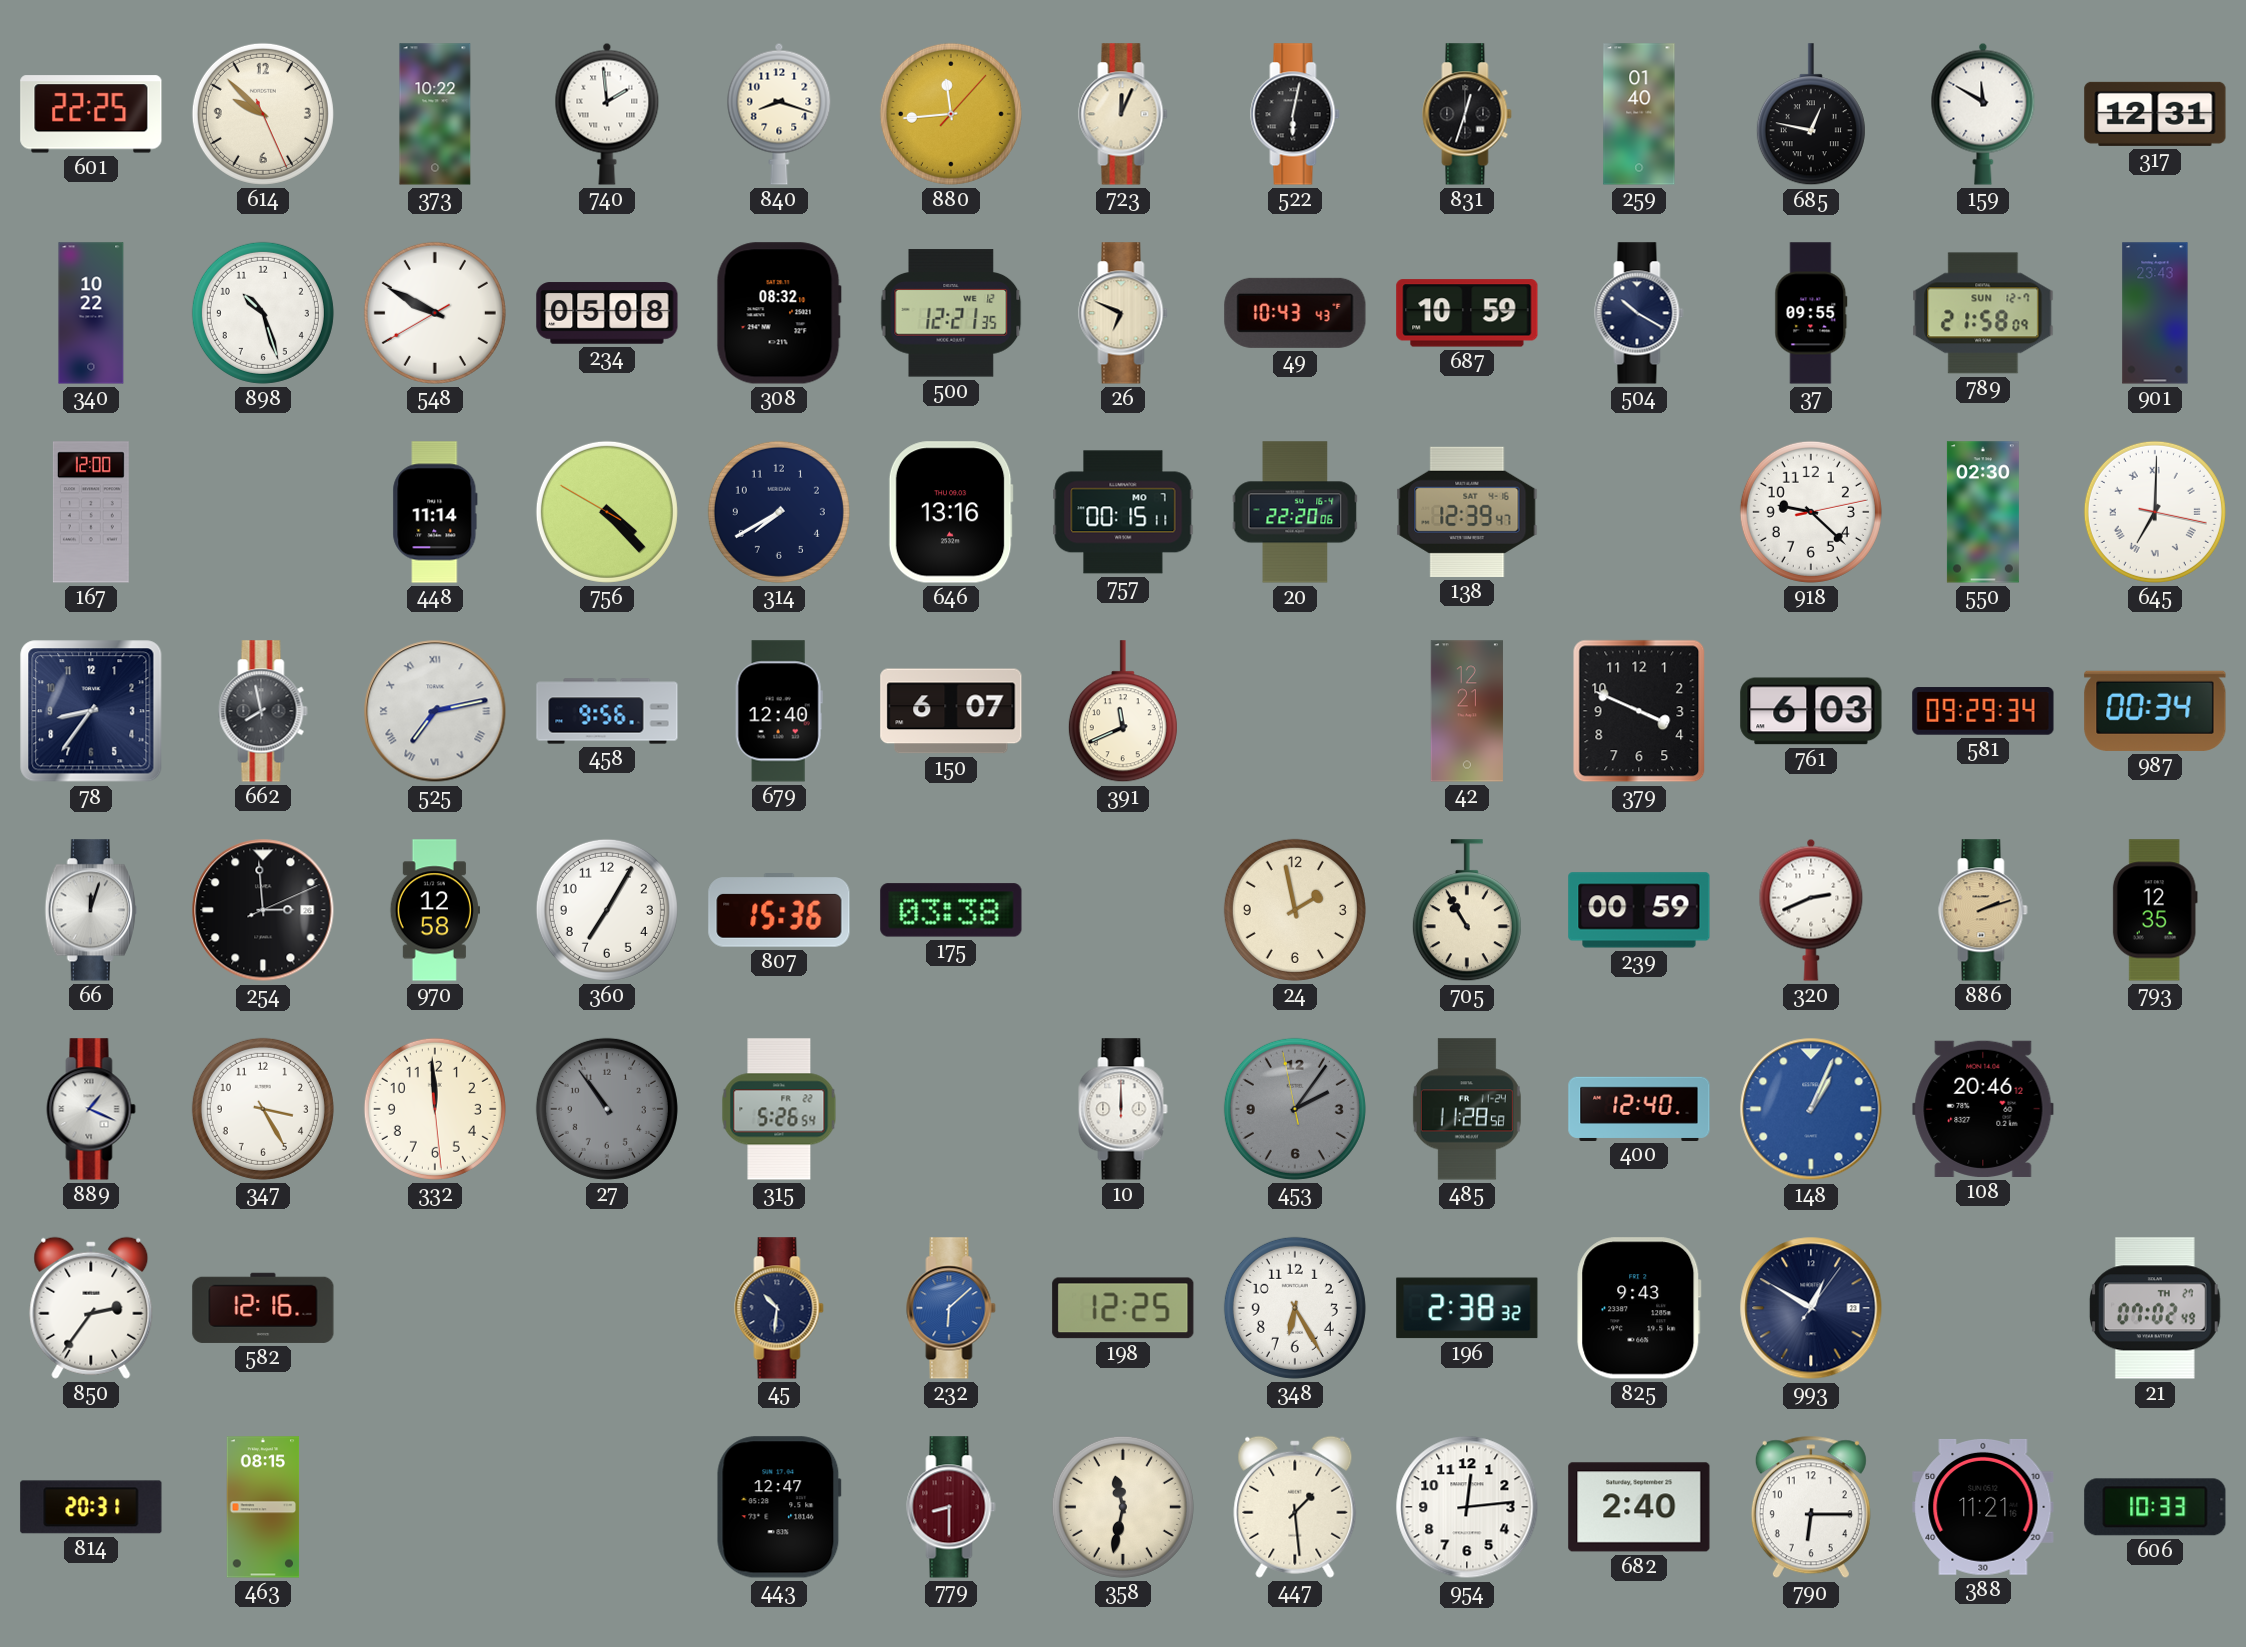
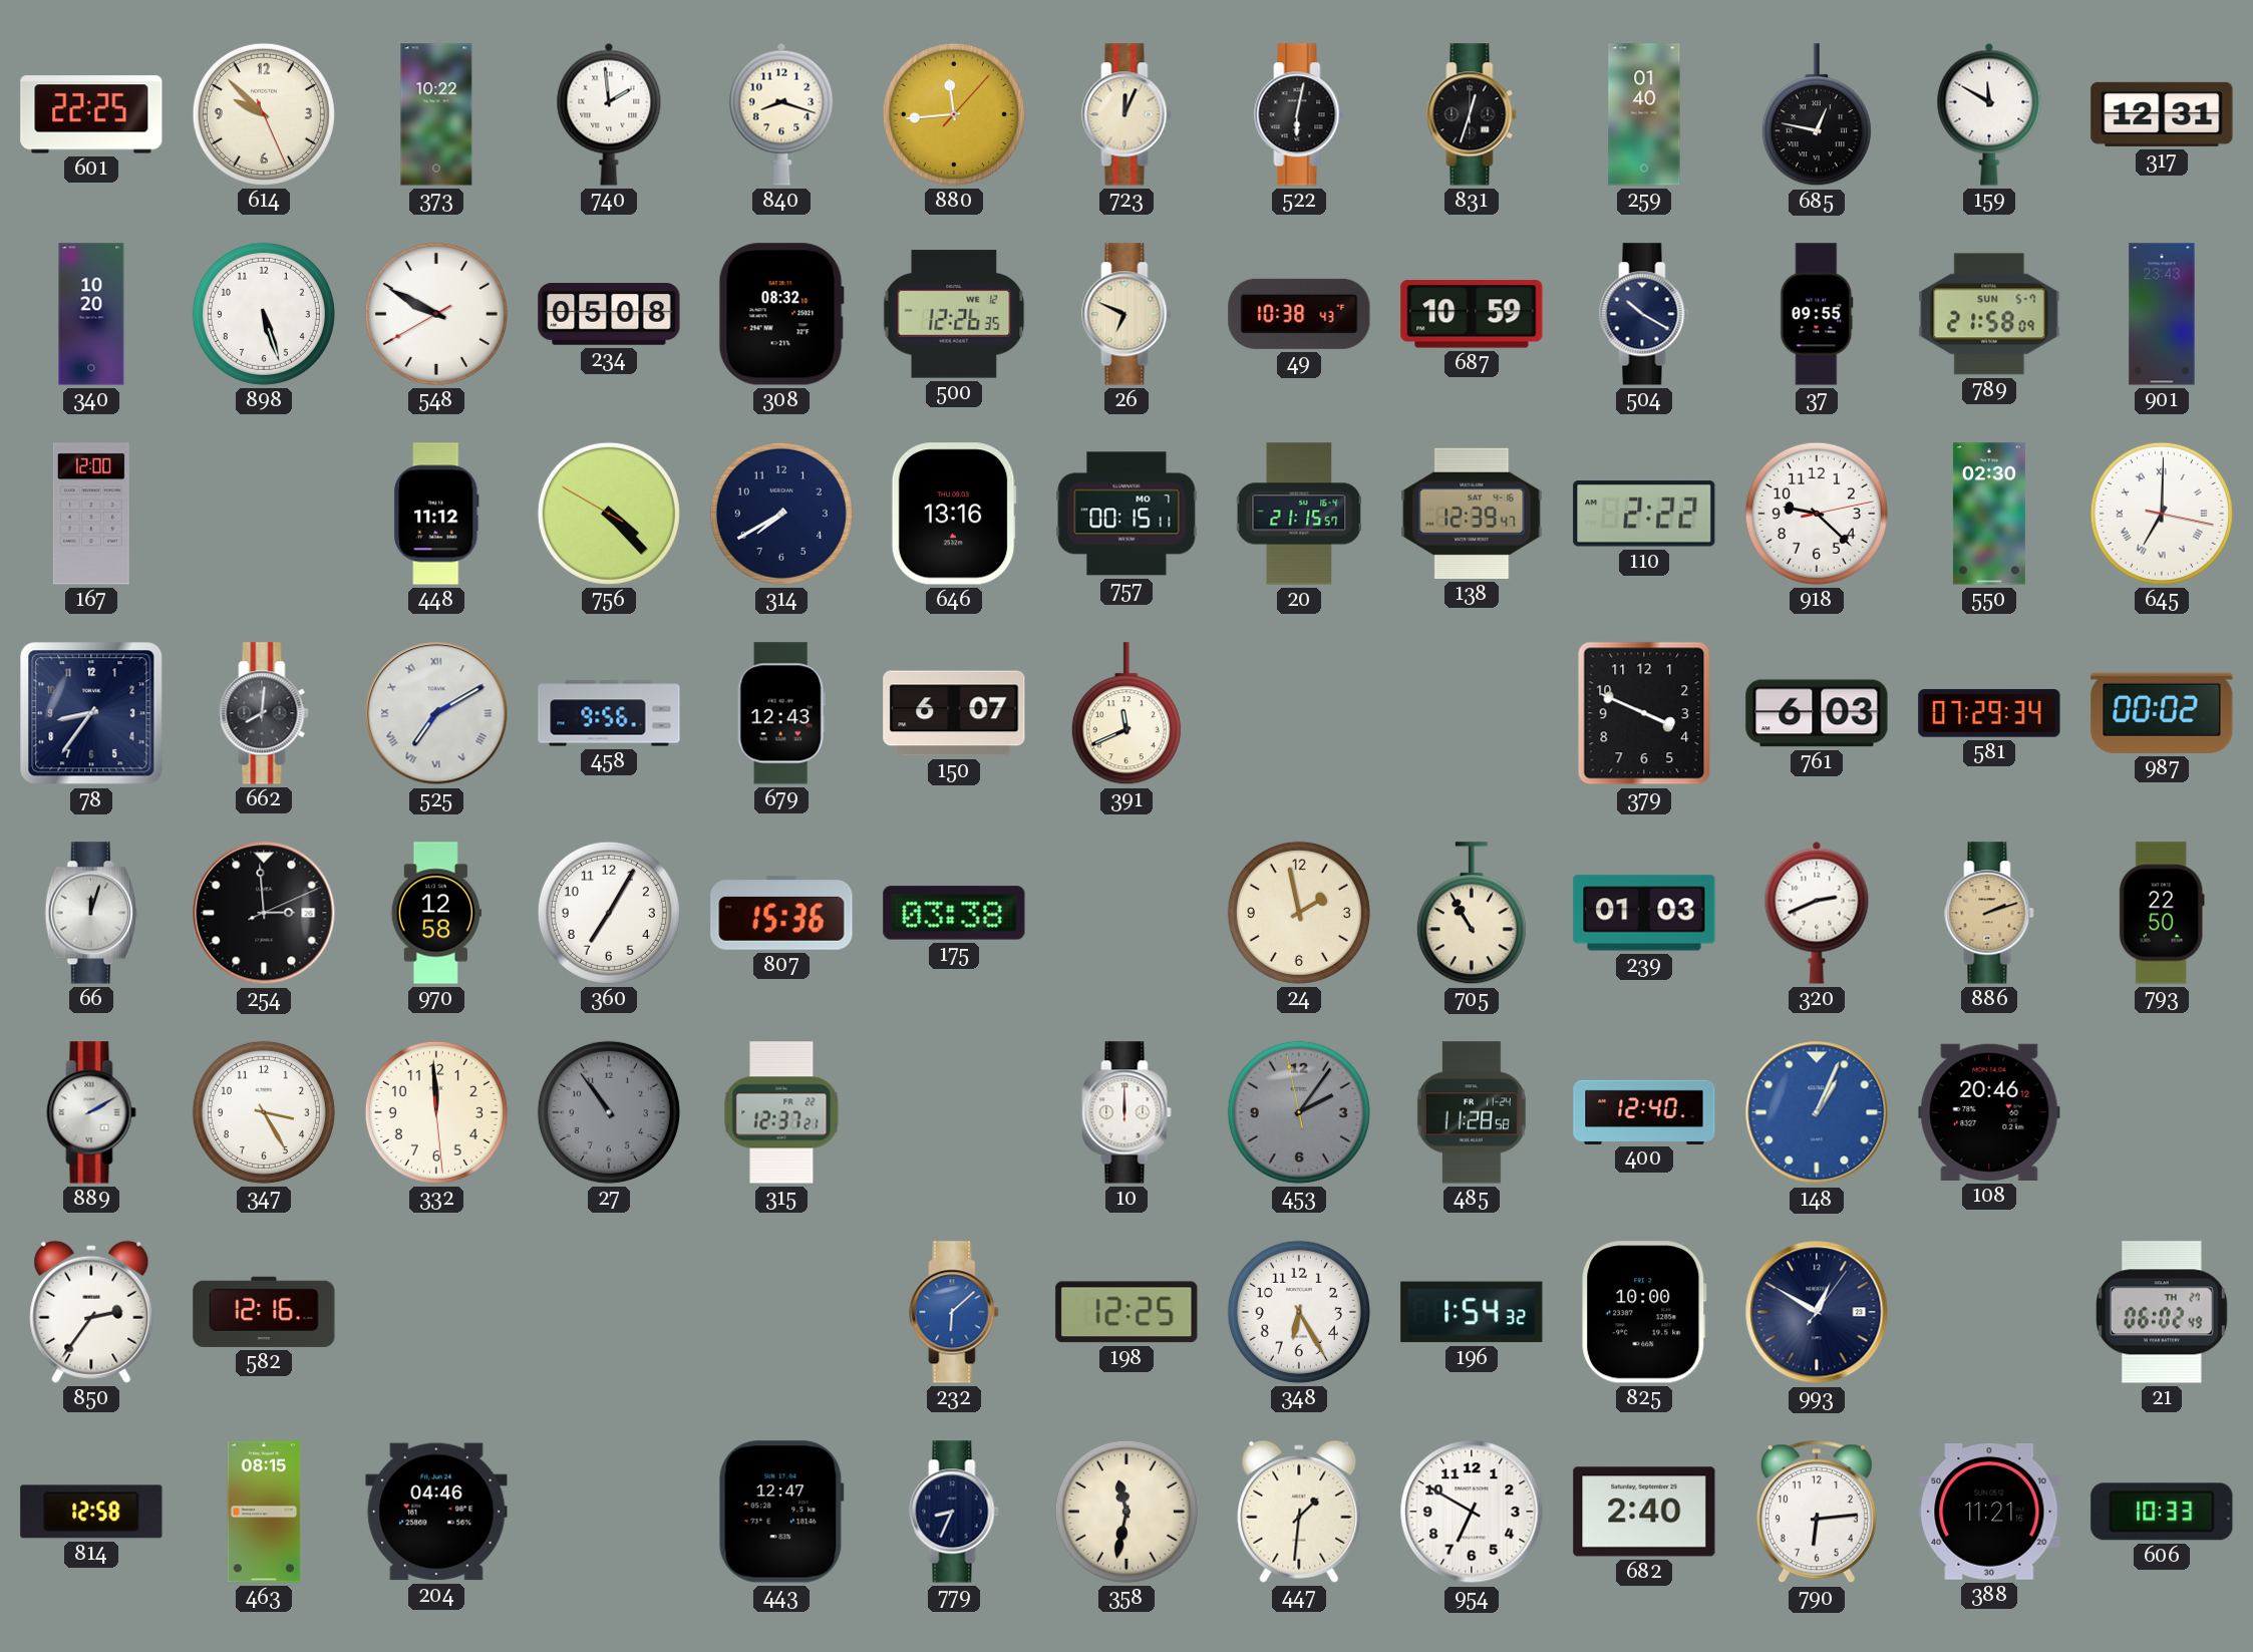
340: 10:22 -> 10:20 (91, 314)
898: 10:27 -> 5:27 (264, 314)
500: 12:21 -> 12:26 (954, 314)
49: 10:43 -> 10:38 (1299, 314)
789 date: SUN 12-7 -> SUN 5-7 (1989, 314)
448: 11:14 -> 11:12 (436, 514)
20: 22:20 -> 21:15 (1299, 514)
110: none -> 2:22 (1644, 514)
662: 7:58 -> 8:01 (264, 713)
525: 7:13 -> 7:10 (436, 713)
679: 12:40 -> 12:43 (781, 713)
42: 12:21 -> none (1467, 711)
581: 09:29 -> 07:29 (1989, 713)
987: 00:34 -> 00:02 (2162, 713)
239: 00:59 -> 01:03 (1644, 913)
793: 12:35 -> 22:50 (2162, 913)
889: 1:19 -> 2:10 (91, 1112)
315: 5:26 -> 12:37 (781, 1112)
45: 10:31 -> none (779, 1308)
196: 2:38 -> 1:54 (1472, 1312)
825: 9:43 -> 10:00 (1644, 1312)
21: 07:02 -> 06:02 (2162, 1312)
814: 20:31 -> 12:58 (91, 1512)
204: none -> 04:46 (436, 1512)
779: 8:30 -> 8:34 (954, 1512)
779 dial: burgundy -> navy (954, 1512)
447: 1:29 -> 1:31 (1299, 1512)
954: 12:14 -> 6:50 (1472, 1512)
790: 6:15 -> 6:14 (1817, 1512)
